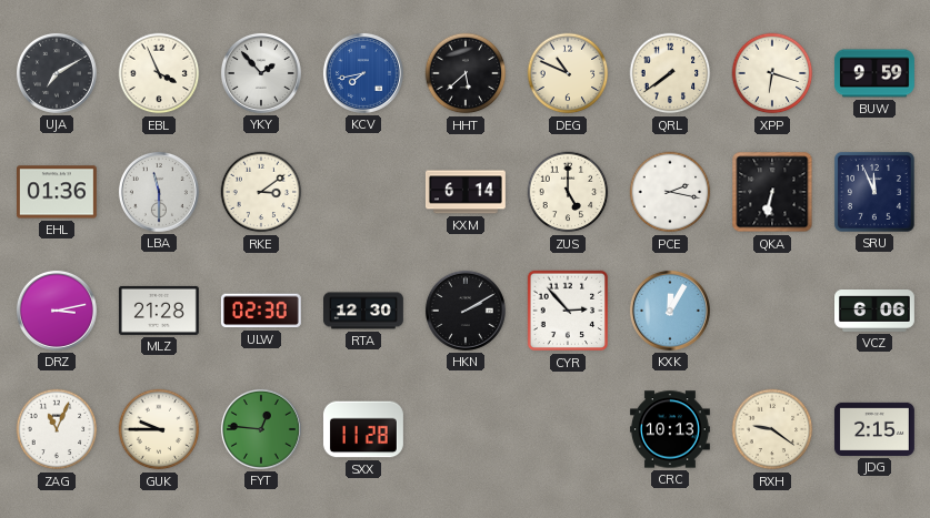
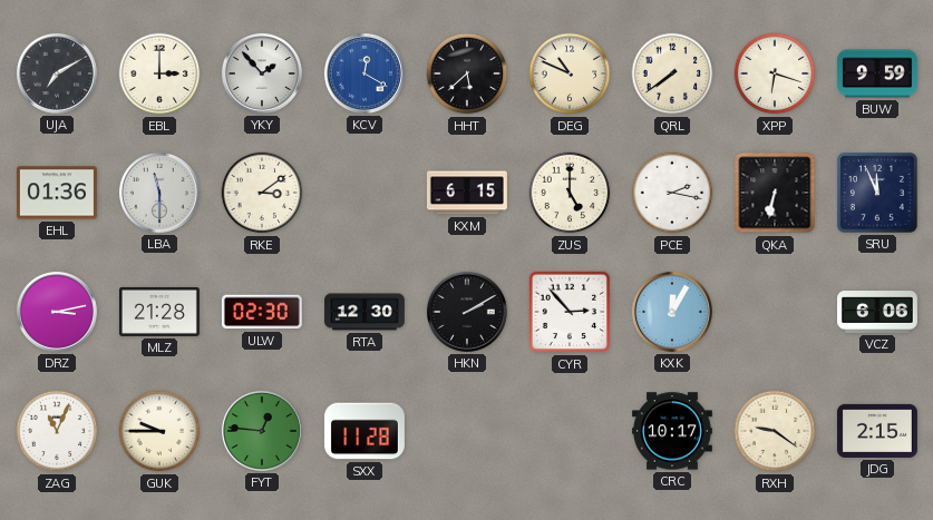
EBL: 3:56 -> 3:00 (159, 73)
KCV: 7:43 -> 12:20 (365, 73)
KXM: 6:14 -> 6:15 (467, 193)
CRC: 10:13 -> 10:17 (672, 431)
